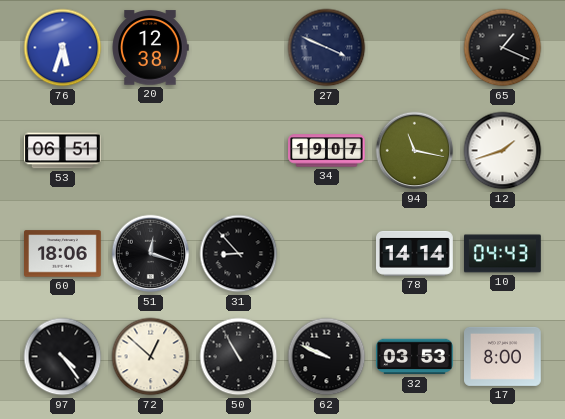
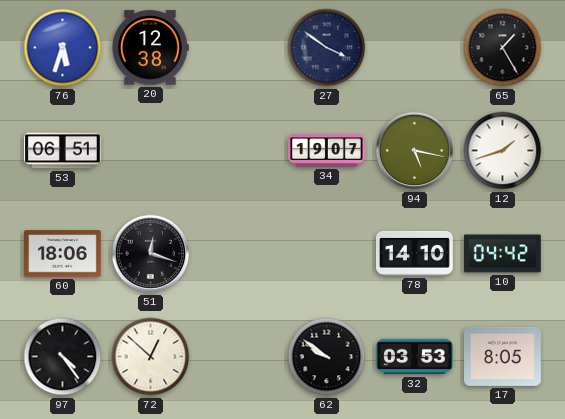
27: 3:49 -> 3:51 (327, 48)
65: 1:19 -> 1:25 (503, 48)
94: 11:17 -> 5:17 (415, 151)
31: 8:53 -> none (239, 254)
78: 14:14 -> 14:10 (415, 253)
10: 04:43 -> 04:42 (503, 254)
50: 10:55 -> none (239, 357)
62: 9:49 -> 9:51 (327, 357)
17: 8:00 -> 8:05 (503, 356)
